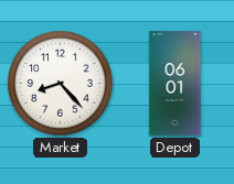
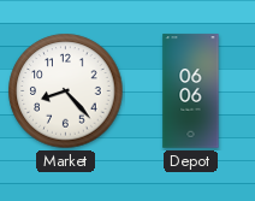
Depot: 06:01 -> 06:06 (191, 91)
